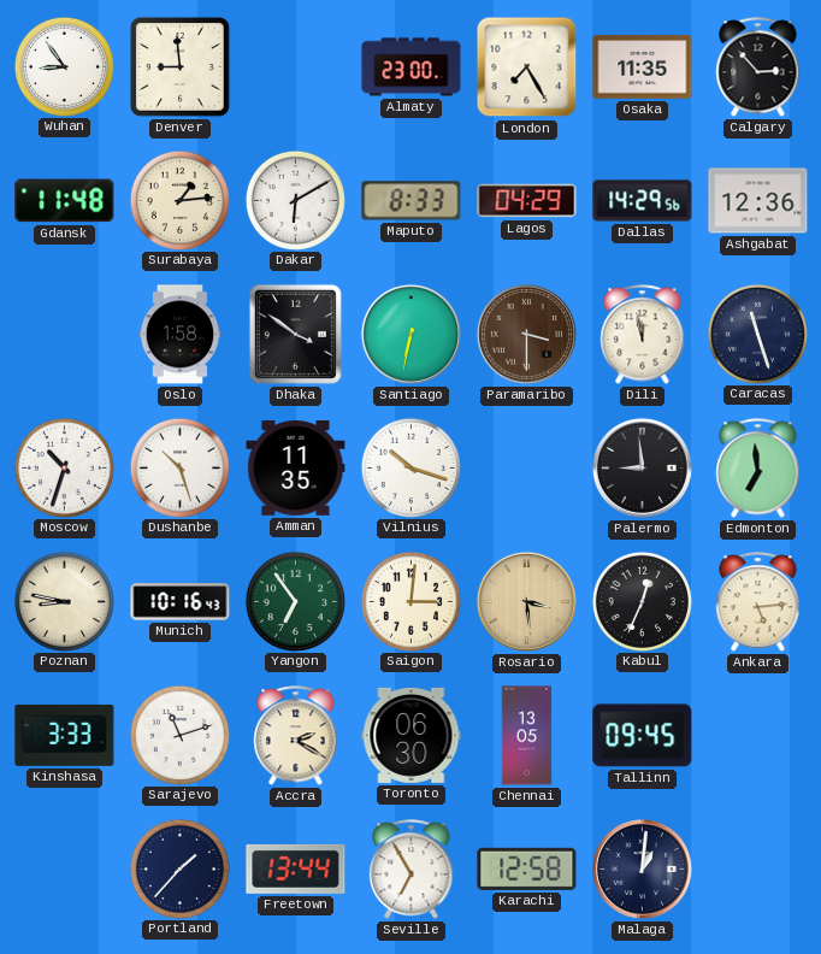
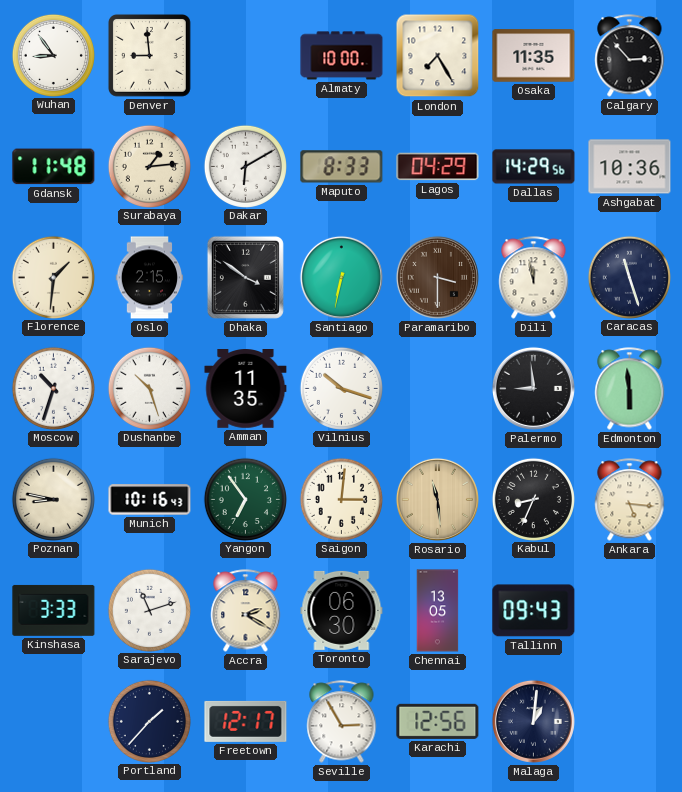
Almaty: 23:00 -> 10:00 (342, 56)
Ashgabat: 12:36 -> 10:36 (630, 167)
Florence: none -> 1:31 (53, 277)
Oslo: 1:58 -> 2:15 (150, 278)
Edmonton: 6:59 -> 5:59 (630, 389)
Rosario: 3:29 -> 11:29 (437, 499)
Kabul: 12:34 -> 8:34 (533, 499)
Ankara: 5:14 -> 5:16 (630, 500)
Tallinn: 09:45 -> 09:43 (534, 611)
Freetown: 13:44 -> 12:17 (246, 721)
Seville: 6:55 -> 2:55 (342, 722)
Karachi: 12:58 -> 12:56 (438, 721)
